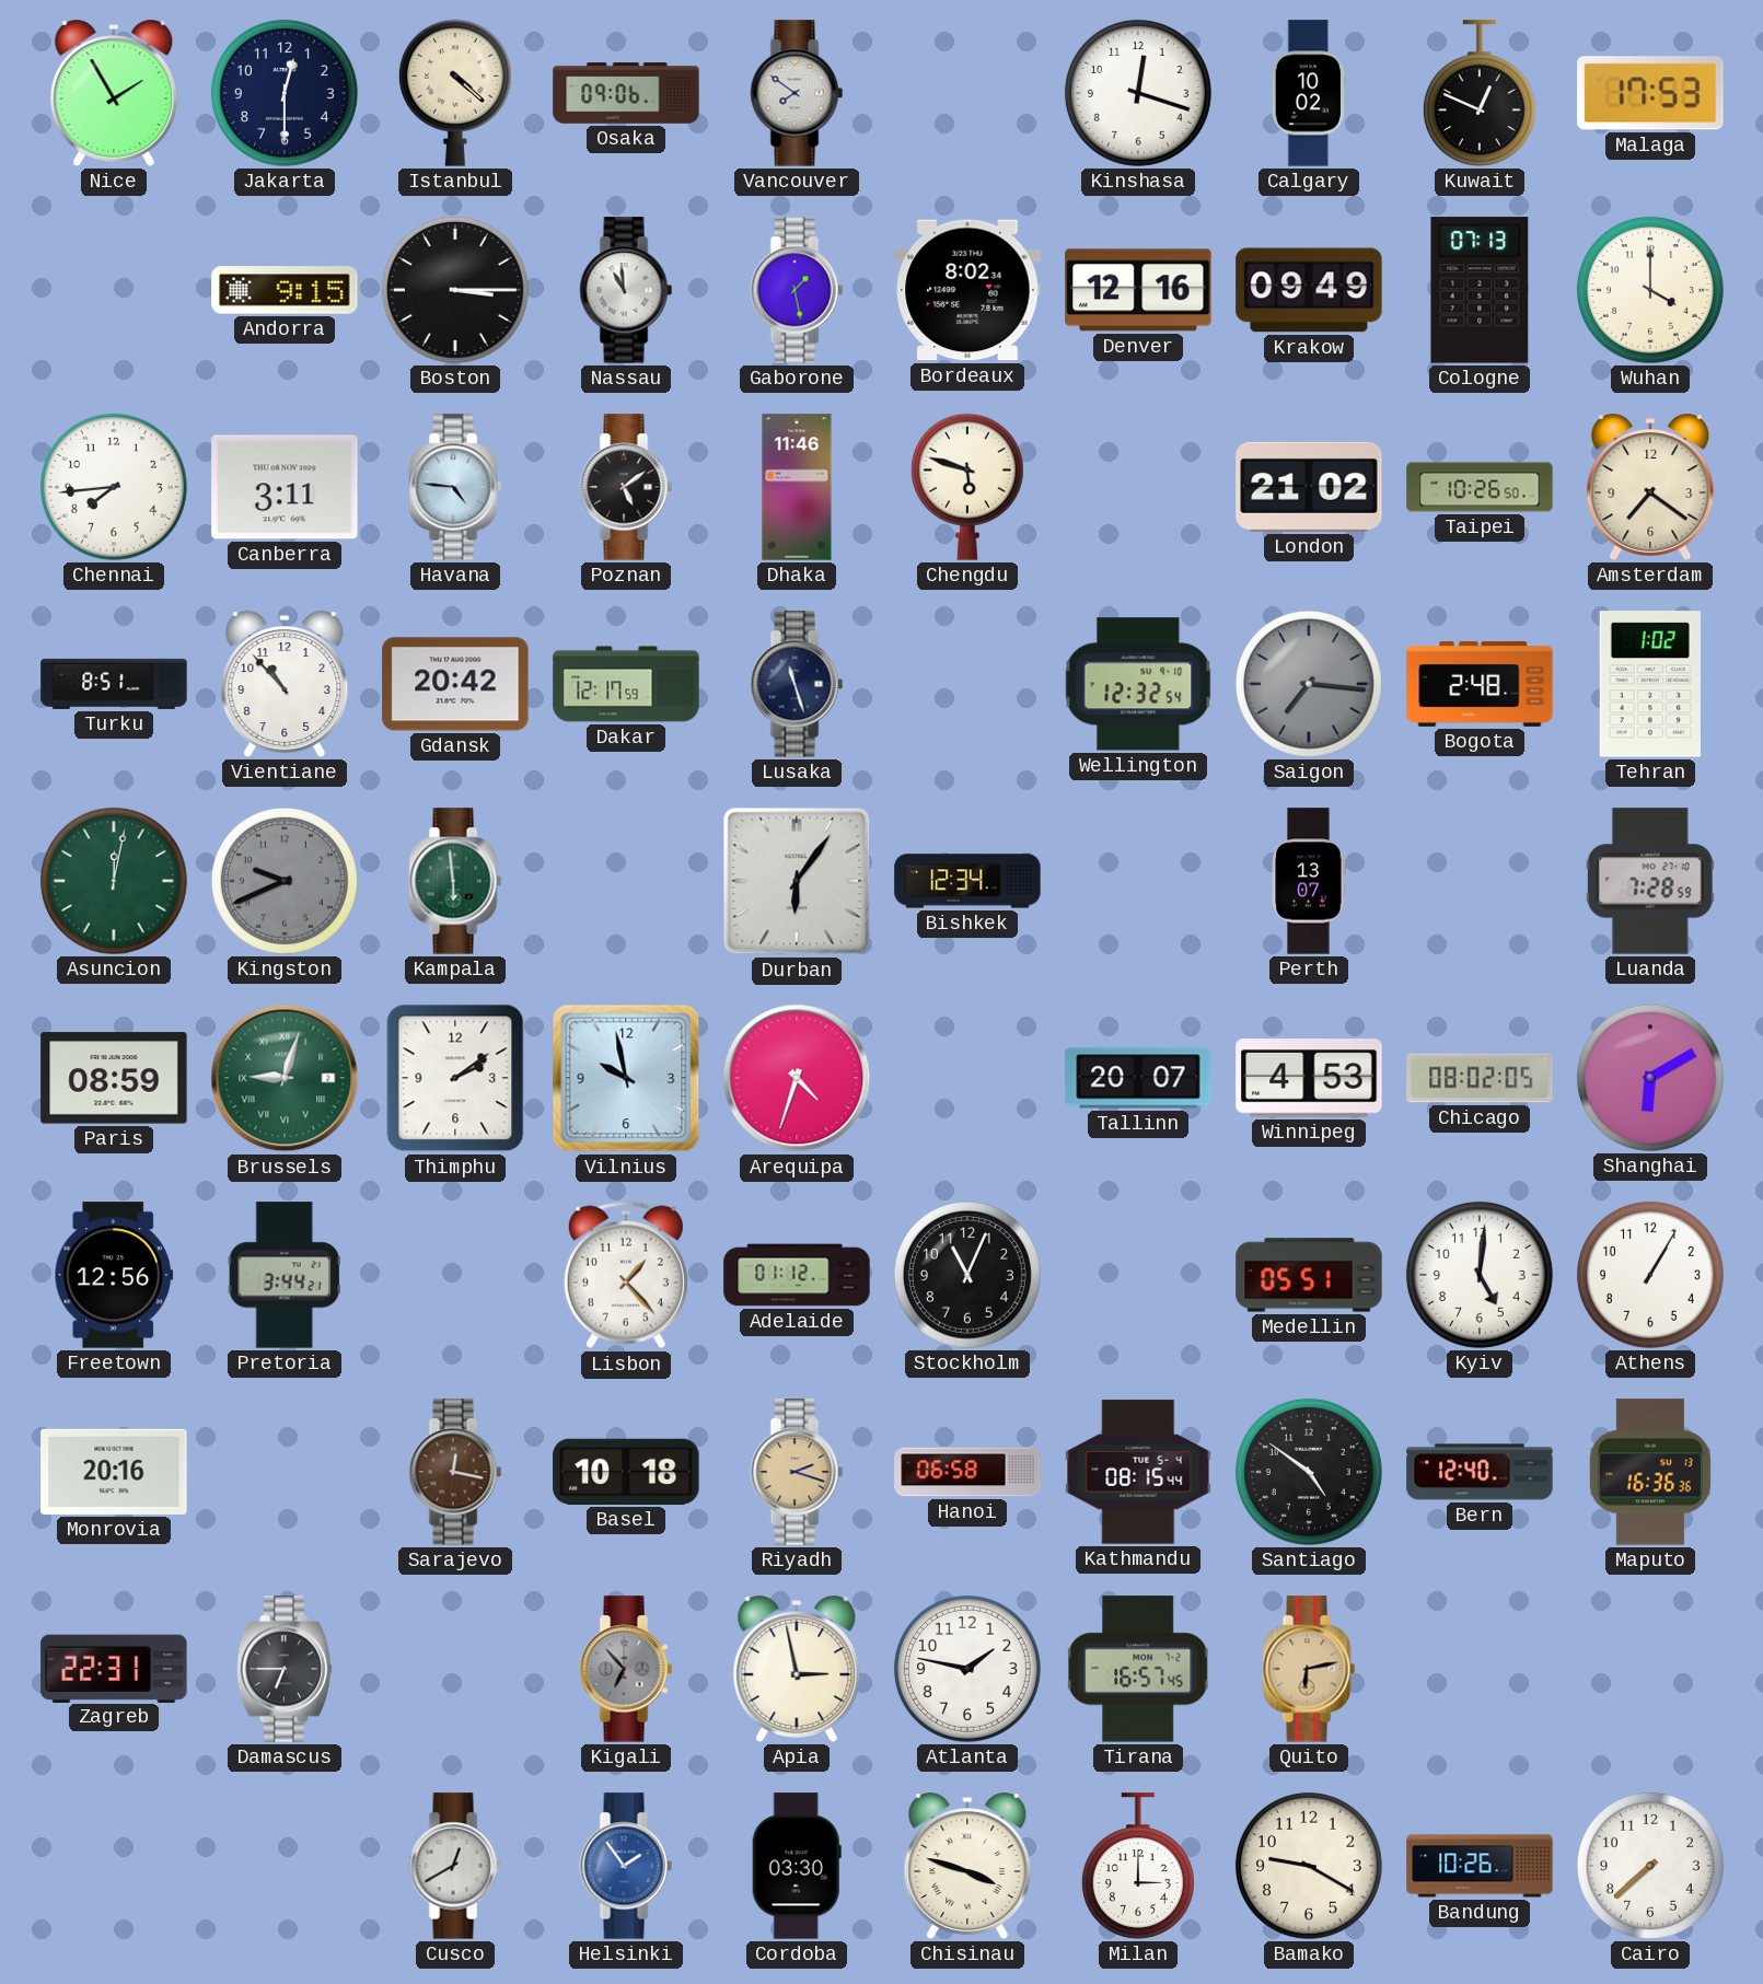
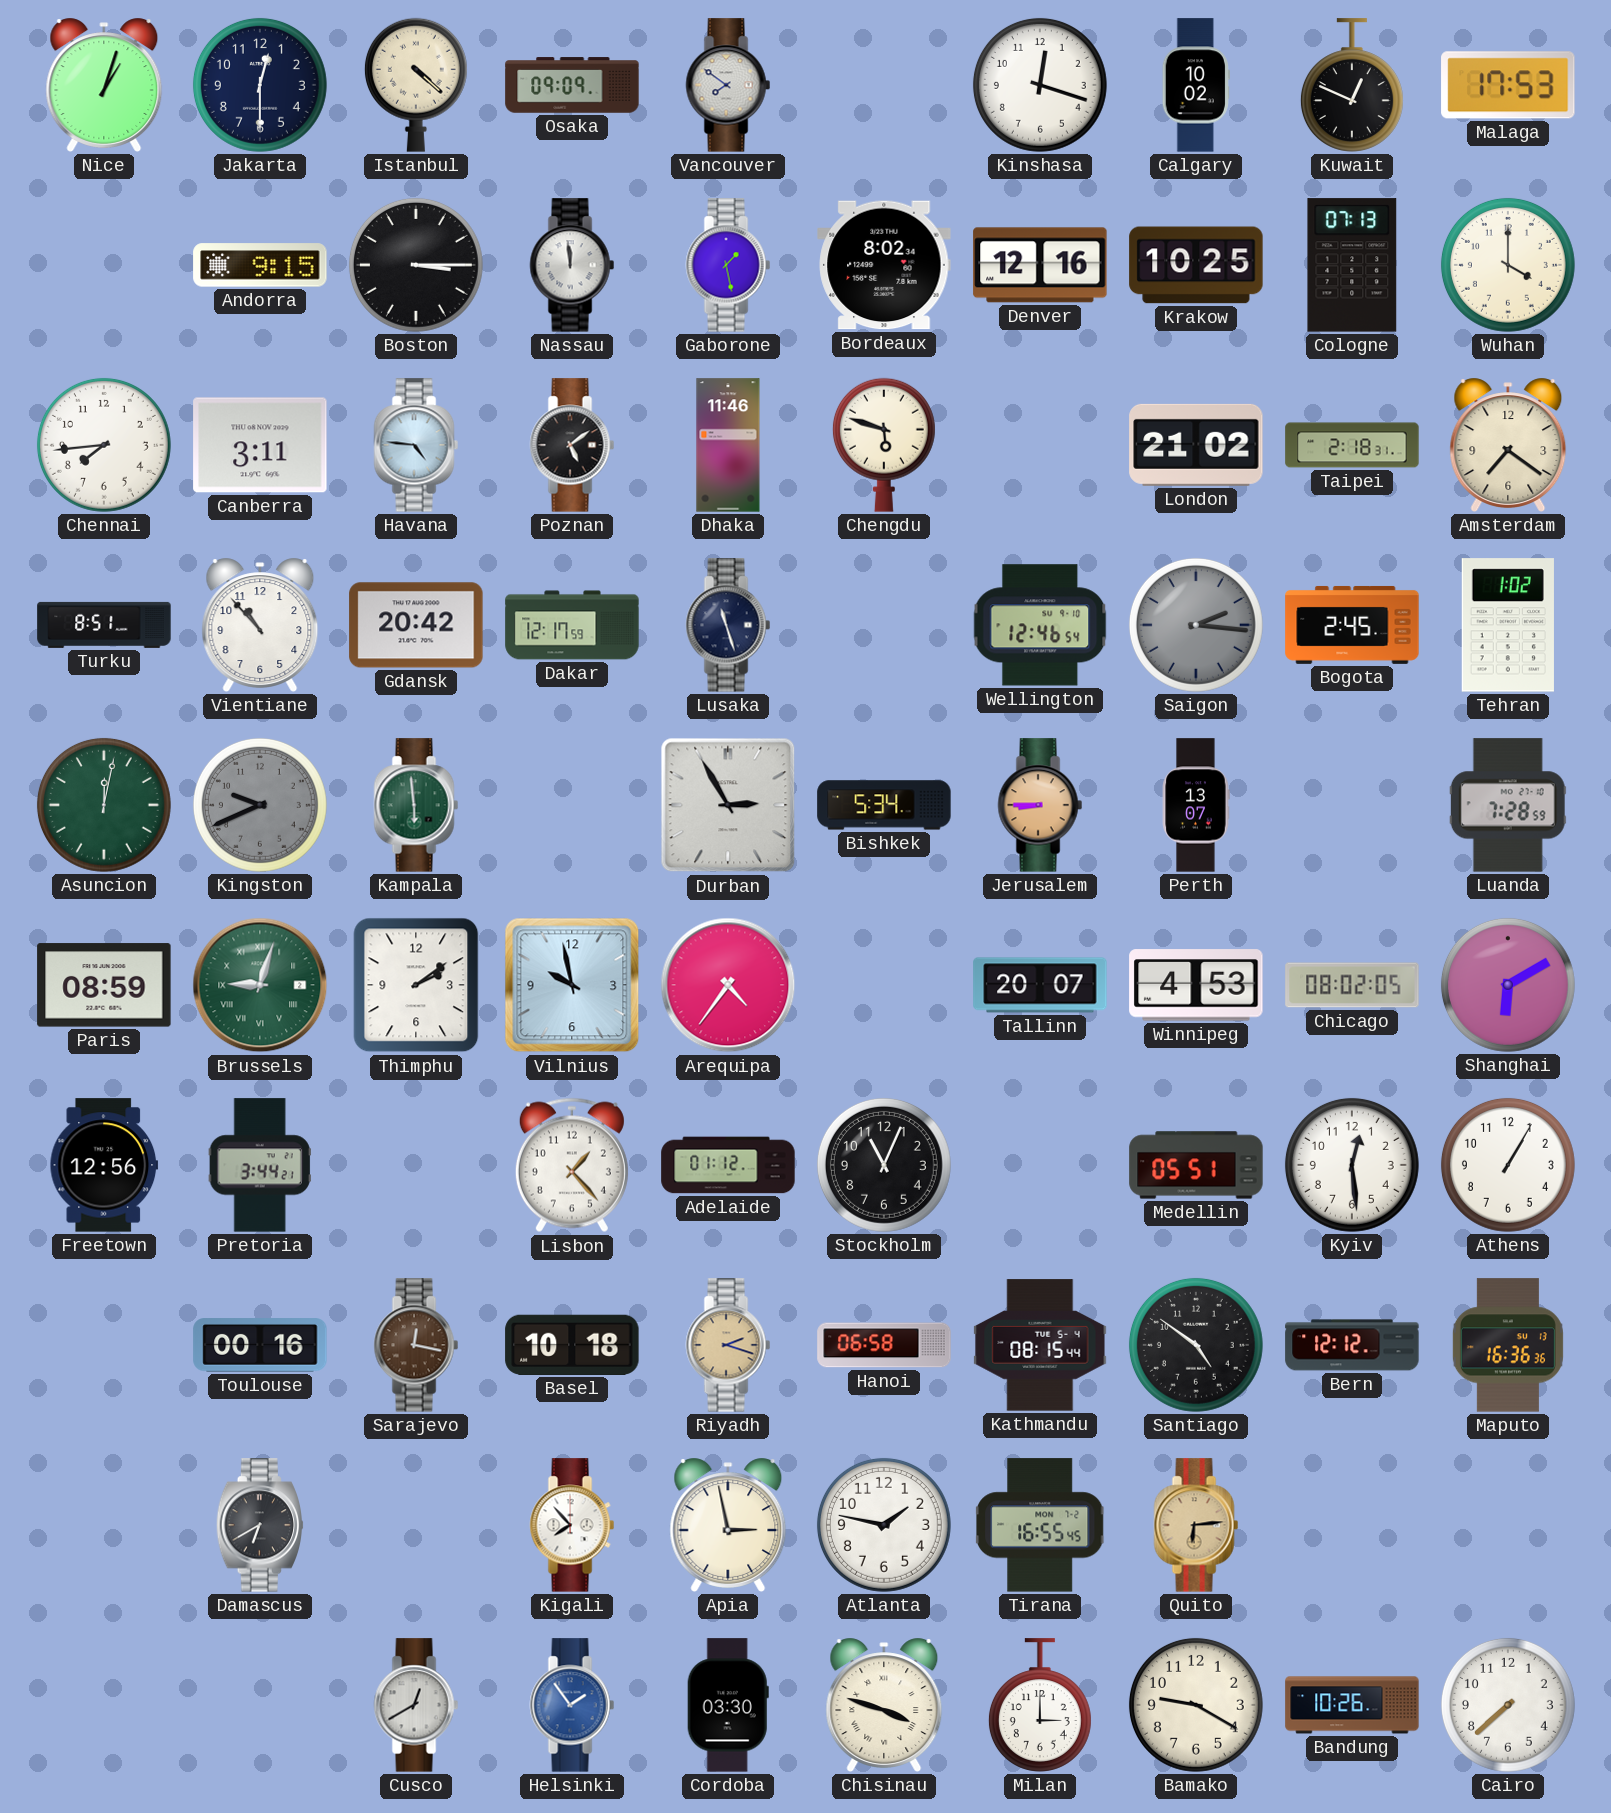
Nice: 1:55 -> 1:03 (104, 85)
Osaka: 09:06 -> 09:09 (572, 85)
Nassau: 10:59 -> 11:59 (572, 265)
Krakow: 09:49 -> 10:25 (1196, 265)
Taipei: 10:26 -> 2:18 (1352, 445)
Wellington: 12:32 -> 12:46 (1040, 625)
Saigon: 7:16 -> 2:16 (1196, 625)
Bogota: 2:48 -> 2:45 (1352, 625)
Durban: 6:06 -> 2:55 (728, 805)
Bishkek: 12:34 -> 5:34 (884, 805)
Jerusalem: none -> 8:45 (1040, 805)
Arequipa: 4:33 -> 4:36 (728, 985)
Kyiv: 5:01 -> 12:29 (1352, 1165)
Monrovia: 20:16 -> none (114, 1472)
Toulouse: none -> 00:16 (260, 1345)
Bern: 12:40 -> 12:12 (1352, 1345)
Zagreb: 22:31 -> none (114, 1668)
Damascus: 6:45 -> 6:40 (260, 1525)
Kigali: 6:53 -> 7:53 (572, 1525)
Kigali dial: grey -> white (572, 1525)
Tirana: 16:57 -> 16:55 (1041, 1525)
Quito: 6:13 -> 6:14 (1196, 1525)
